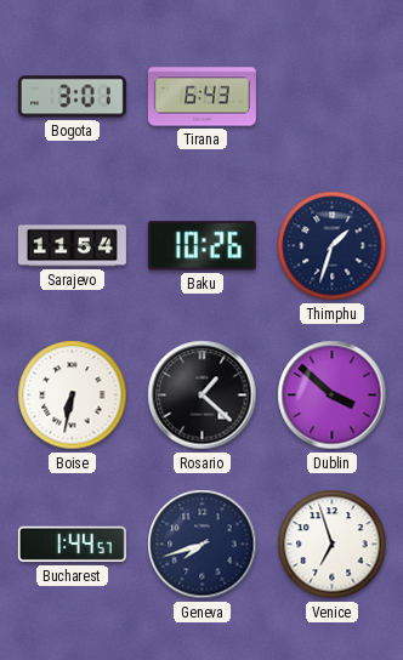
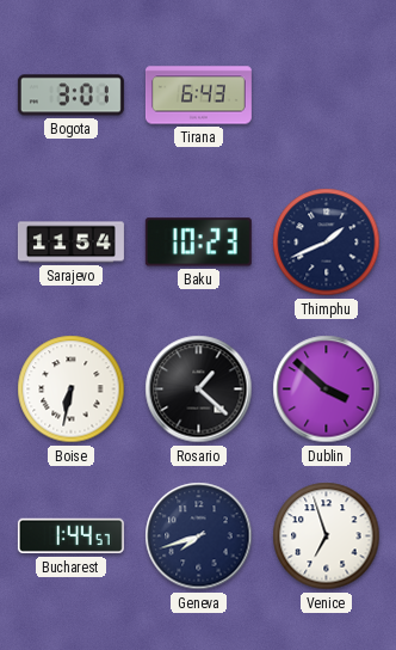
Baku: 10:26 -> 10:23 (198, 243)
Thimphu: 1:33 -> 1:41 (327, 243)
